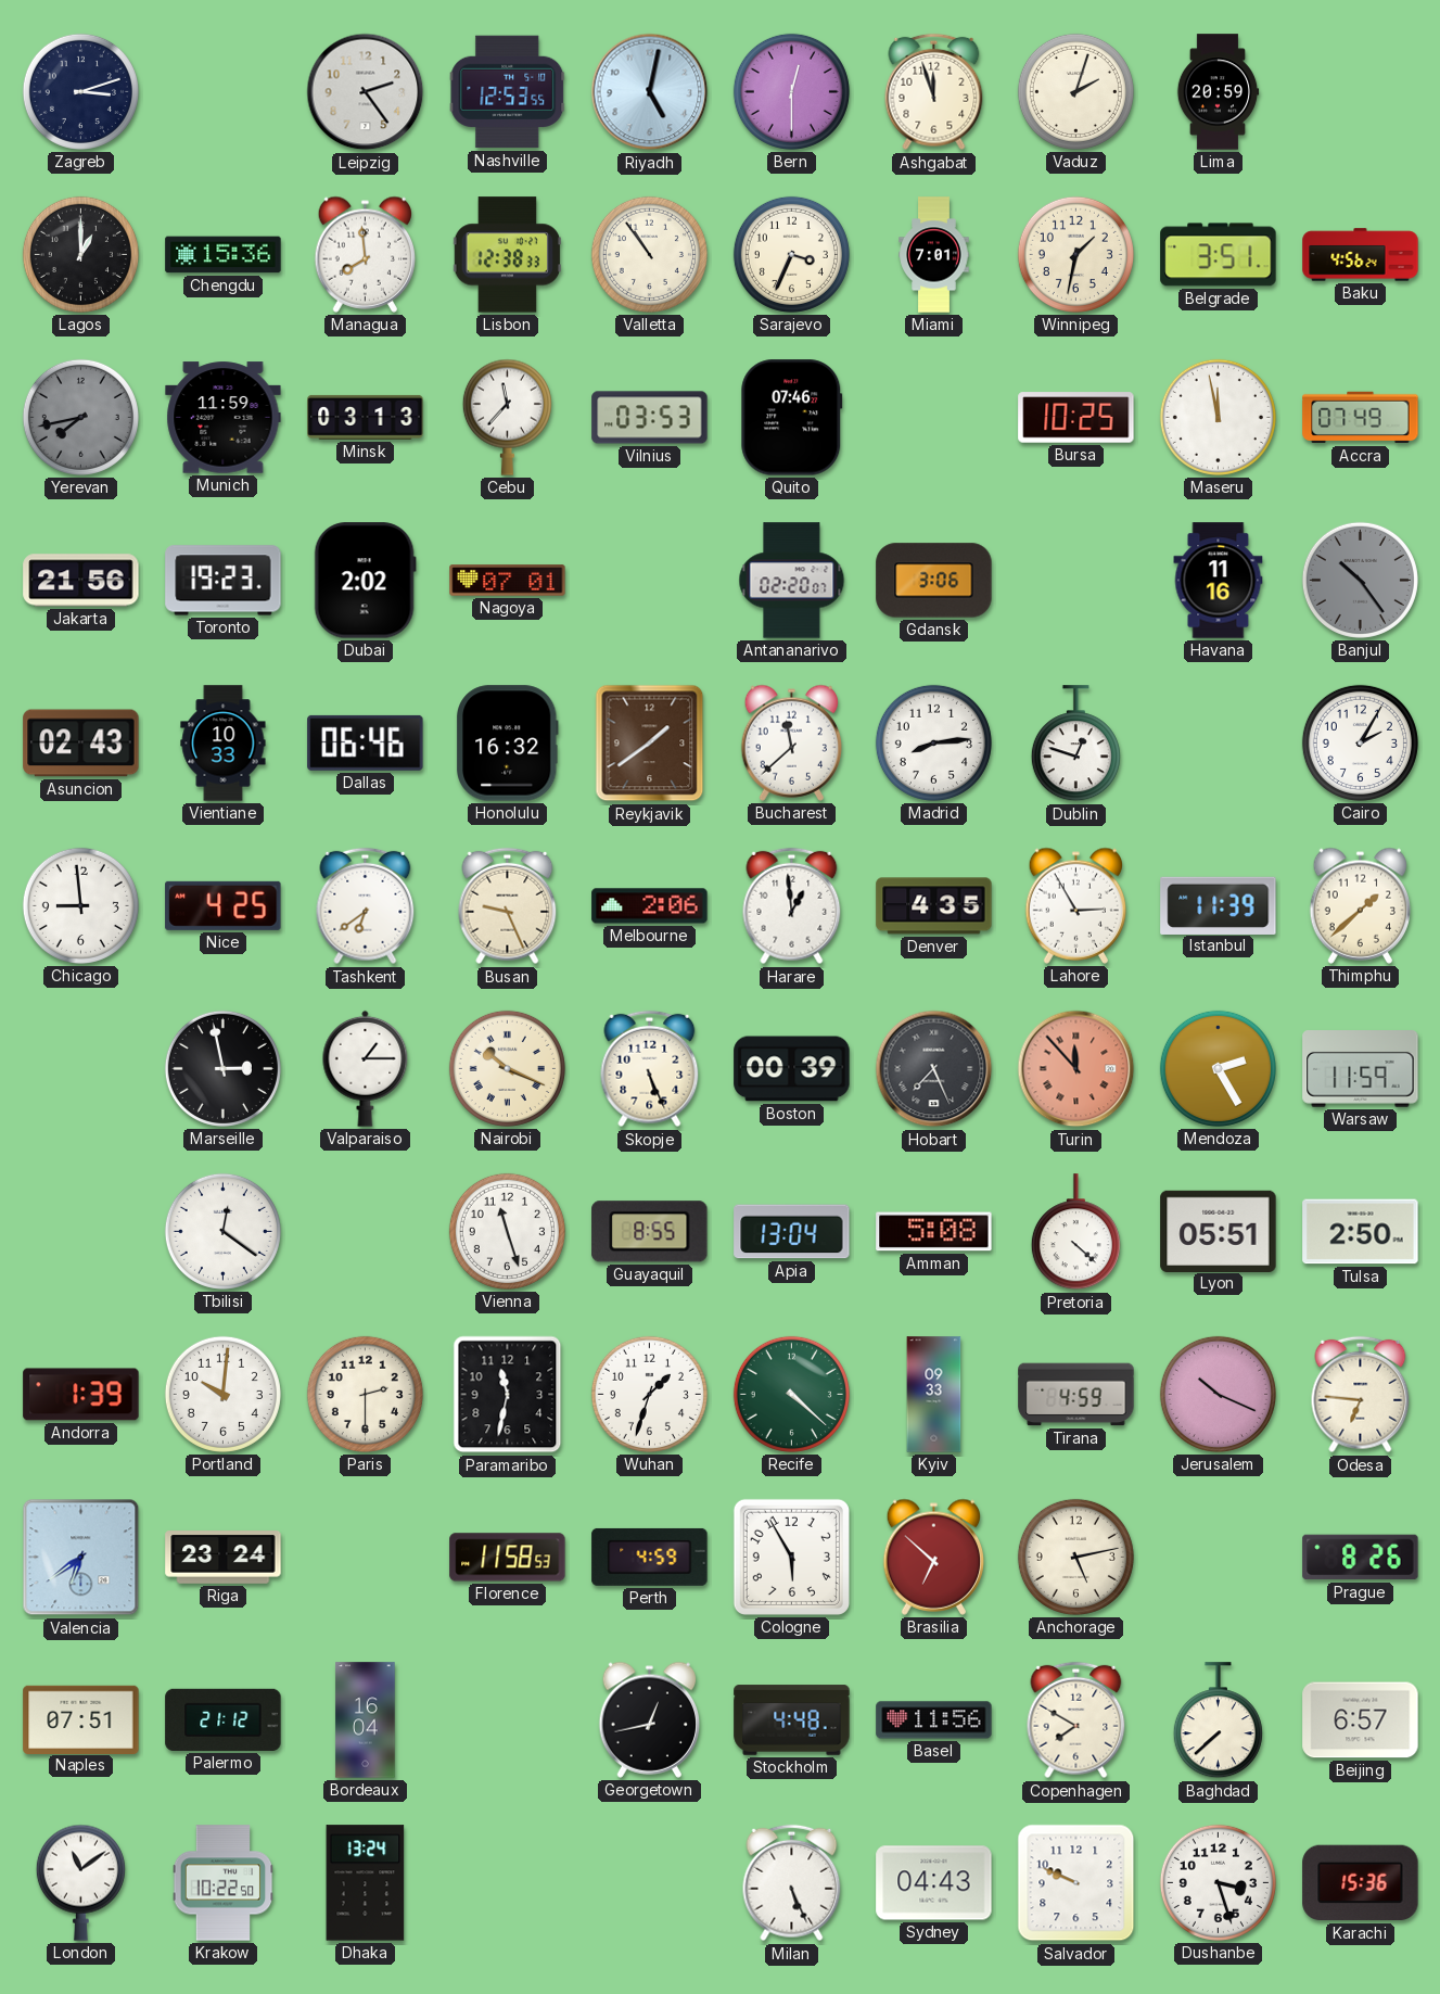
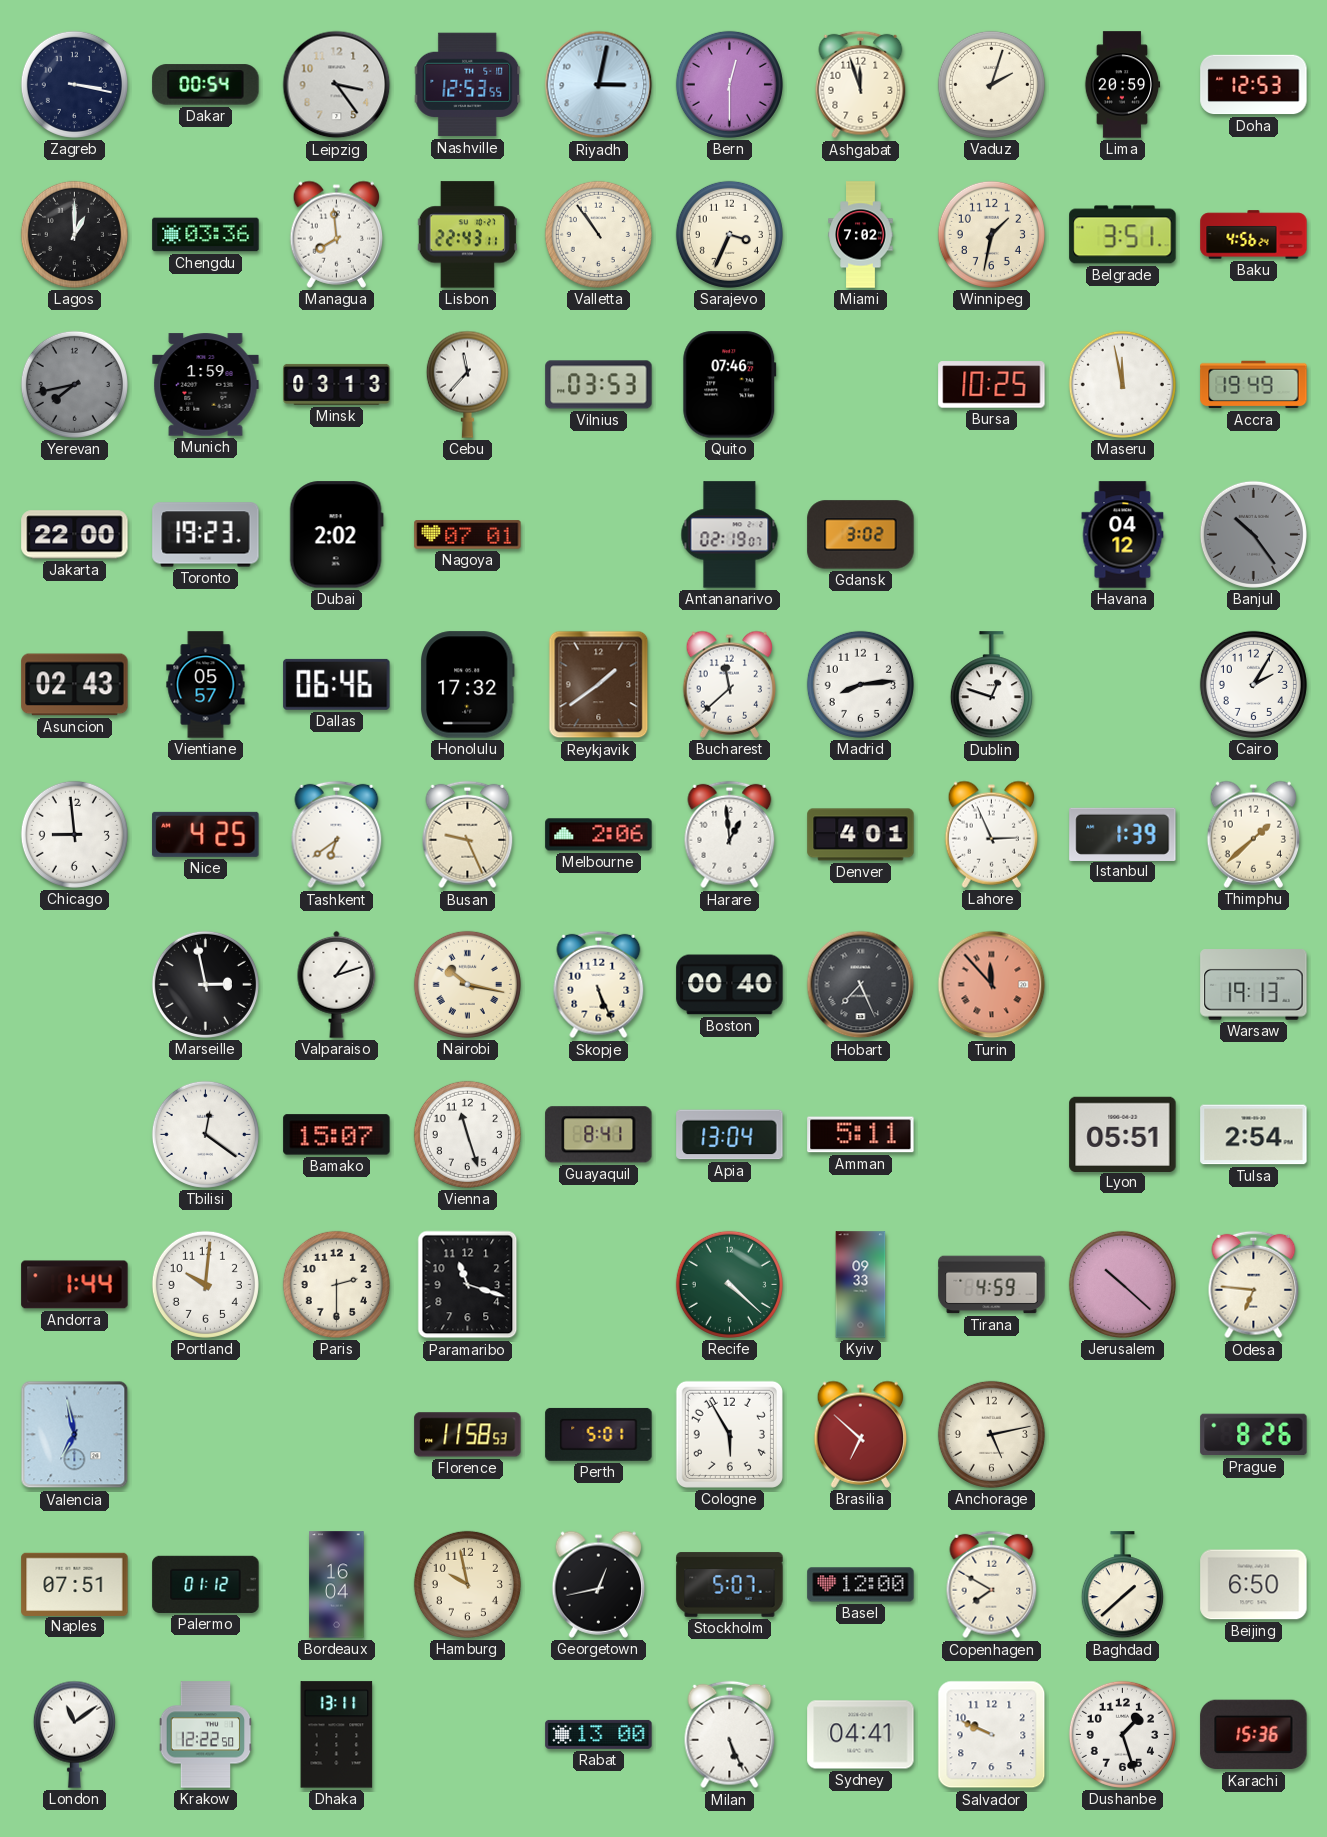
Zagreb: 3:12 -> 3:17 (74, 84)
Dakar: none -> 00:54 (206, 85)
Leipzig: 2:24 -> 3:24 (337, 85)
Riyadh: 5:02 -> 3:02 (599, 85)
Doha: none -> 12:53 (1254, 85)
Chengdu: 15:36 -> 03:36 (206, 235)
Lisbon: 12:38 -> 22:43 (467, 235)
Miami: 7:01 -> 7:02 (861, 235)
Munich: 11:59 -> 1:59 (206, 385)
Accra: 07:49 -> 19:49 (1254, 385)
Jakarta: 21:56 -> 22:00 (75, 535)
Antananarivo: 02:20 -> 02:19 (730, 535)
Gdansk: 3:06 -> 3:02 (861, 535)
Havana: 11:16 -> 04:12 (1123, 535)
Vientiane: 10:33 -> 05:57 (206, 685)
Honolulu: 16:32 -> 17:32 (468, 685)
Denver: 4:35 -> 4:01 (861, 835)
Lahore: 2:55 -> 2:56 (992, 834)
Istanbul: 11:39 -> 1:39 (1123, 834)
Valparaiso: 1:15 -> 1:12 (337, 984)
Nairobi: 10:19 -> 10:17 (467, 984)
Boston: 00:39 -> 00:40 (730, 985)
Mendoza: 2:25 -> none (1218, 1068)
Warsaw: 11:59 -> 19:13 (1254, 985)
Bamako: none -> 15:07 (337, 1135)
Guayaquil: 8:55 -> 8:41 (599, 1135)
Amman: 5:08 -> 5:11 (861, 1135)
Pretoria: 4:22 -> none (1075, 1232)
Tulsa: 2:50 -> 2:54 (1254, 1135)
Andorra: 1:39 -> 1:44 (75, 1285)
Paramaribo: 11:32 -> 11:18 (468, 1285)
Wuhan: 1:33 -> none (649, 1394)
Jerusalem: 10:19 -> 10:22 (1122, 1284)
Valencia: 6:39 -> 6:58 (75, 1435)
Riga: 23:24 -> none (224, 1558)
Perth: 4:59 -> 5:01 (599, 1434)
Palermo: 21:12 -> 01:12 (206, 1584)
Hamburg: none -> 9:58 (467, 1584)
Stockholm: 4:48 -> 5:07 (730, 1585)
Basel: 11:56 -> 12:00 (861, 1585)
Baghdad: 7:38 -> 1:38 (1122, 1585)
Beijing: 6:57 -> 6:50 (1254, 1585)
Krakow: 10:22 -> 12:22 (206, 1735)
Dhaka: 13:24 -> 13:11 (337, 1735)
Rabat: none -> 13:00 (599, 1734)
Sydney: 04:43 -> 04:41 (861, 1735)
Dushanbe: 3:27 -> 1:27 (1122, 1734)
